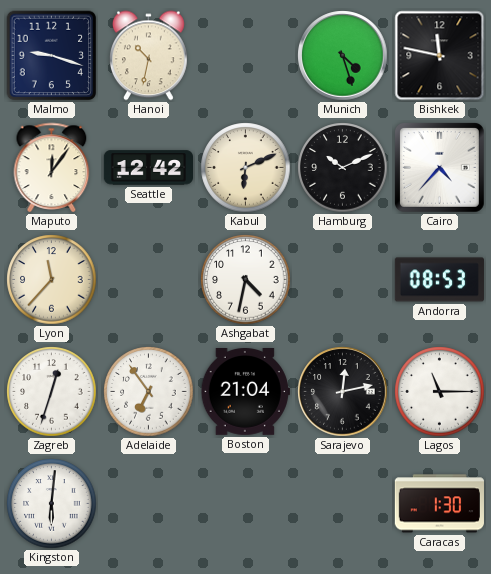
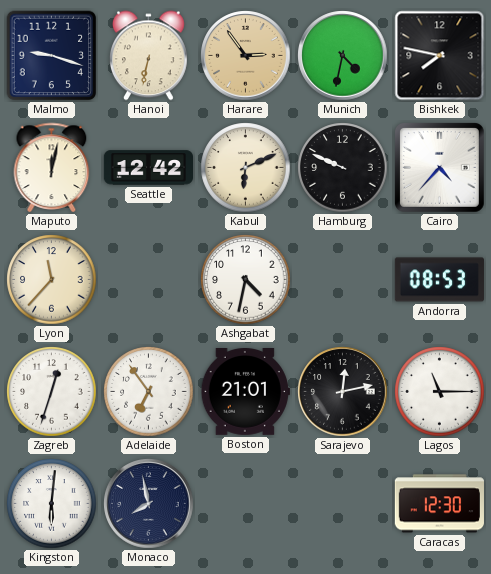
Hanoi: 10:32 -> 6:32 (148, 56)
Harare: none -> 2:54 (246, 56)
Munich: 4:27 -> 4:32 (343, 56)
Bishkek: 11:47 -> 7:47 (440, 56)
Maputo: 12:06 -> 12:02 (52, 167)
Hamburg: 10:11 -> 9:49 (343, 168)
Boston: 21:04 -> 21:01 (245, 392)
Monaco: none -> 7:58 (149, 504)
Caracas: 1:30 -> 12:30 (439, 504)
